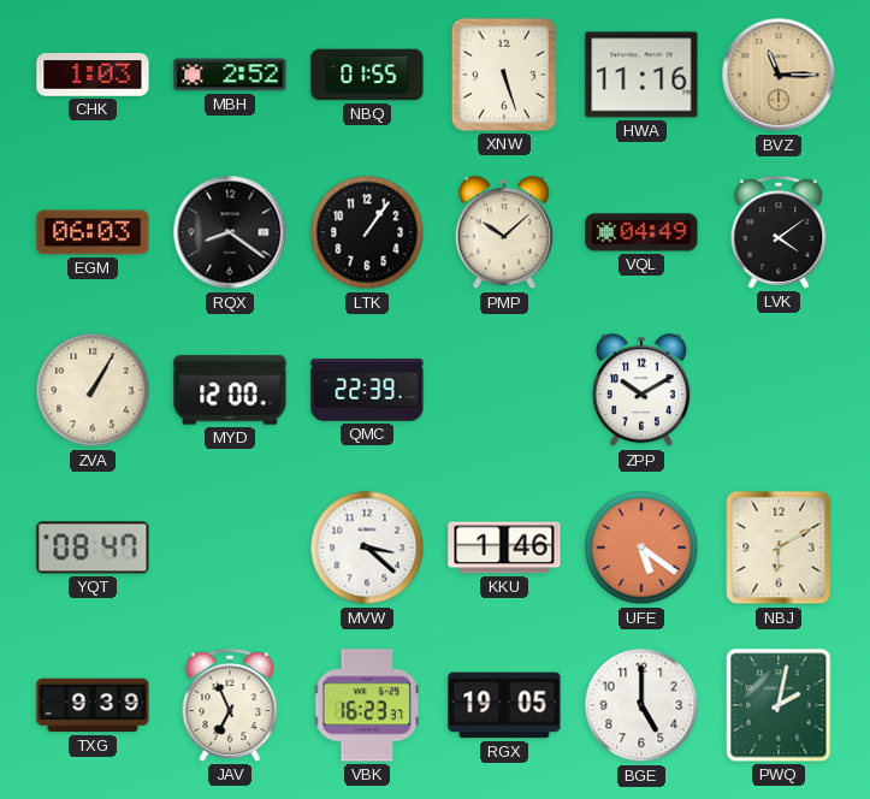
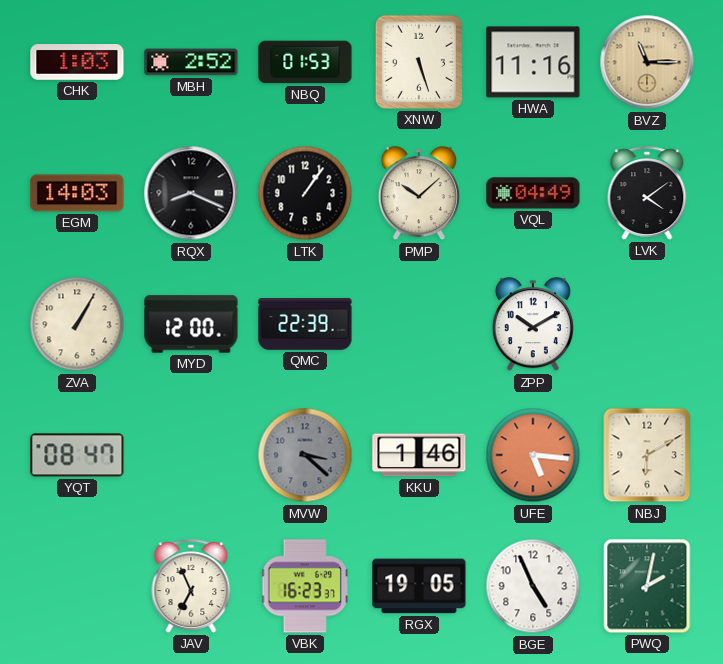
NBQ: 01:55 -> 01:53 (305, 62)
EGM: 06:03 -> 14:03 (77, 193)
RQX: 8:21 -> 8:19 (191, 193)
MVW dial: white -> grey (305, 455)
UFE: 5:21 -> 5:16 (533, 455)
TXG: 9:39 -> none (93, 705)
BGE: 5:00 -> 4:56 (533, 586)
